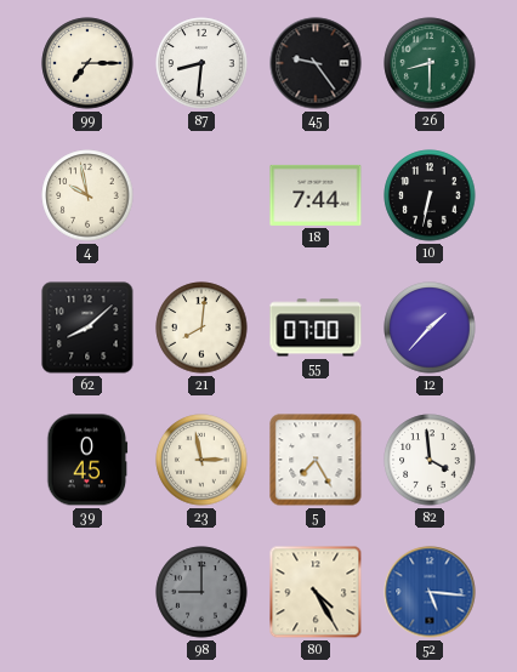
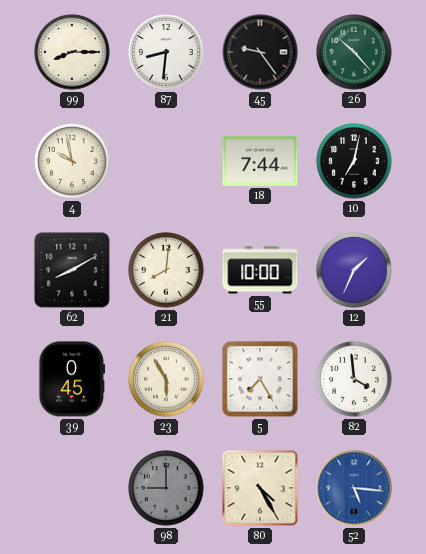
99: 7:15 -> 8:15 (72, 52)
26: 8:30 -> 10:23 (354, 52)
10: 6:32 -> 7:02 (354, 161)
62: 8:08 -> 8:10 (72, 270)
55: 07:00 -> 10:00 (260, 270)
12: 1:37 -> 1:34 (354, 270)
23: 2:58 -> 5:55 (166, 379)
